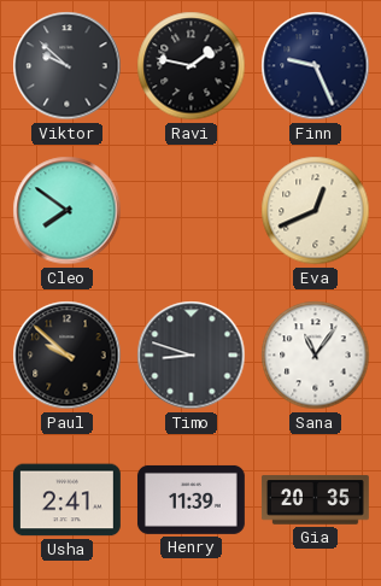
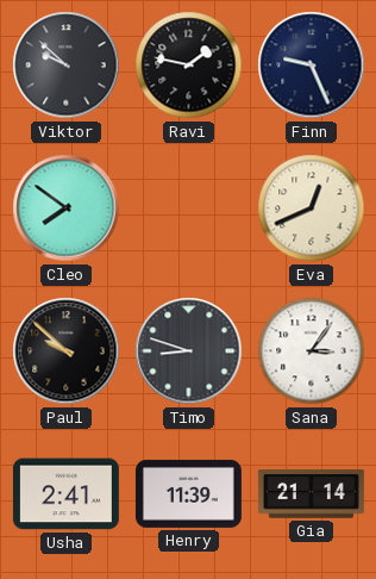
Sana: 11:06 -> 3:06 (312, 351)
Gia: 20:35 -> 21:14 (311, 494)
